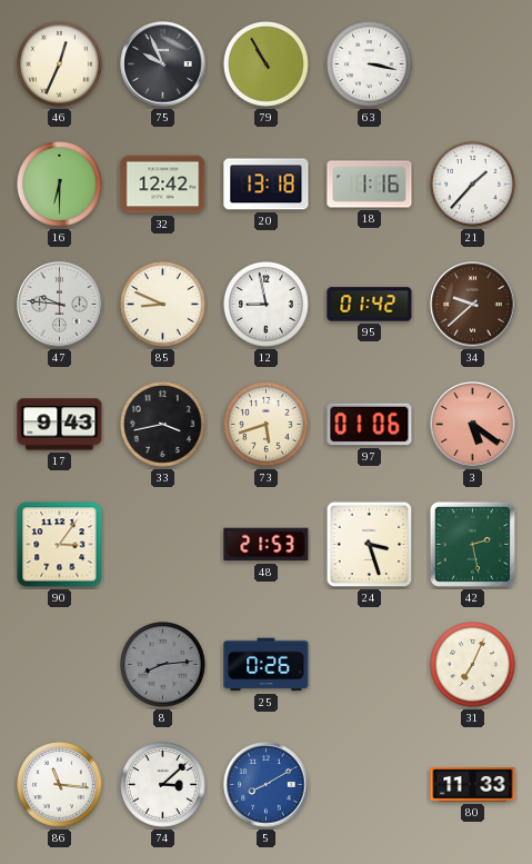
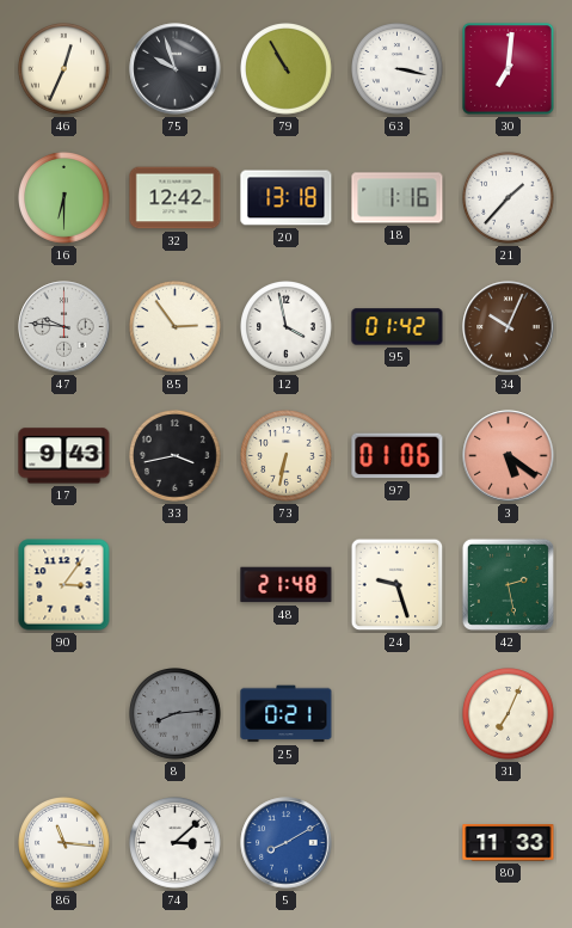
75: 9:56 -> 9:57 (176, 69)
30: none -> 7:01 (509, 69)
85: 8:49 -> 2:54 (176, 327)
12: 8:58 -> 3:58 (287, 327)
34: 9:38 -> 10:04 (509, 327)
73: 5:42 -> 6:32 (287, 456)
48: 21:53 -> 21:48 (287, 585)
24: 3:27 -> 9:27 (398, 585)
25: 0:26 -> 0:21 (287, 714)
